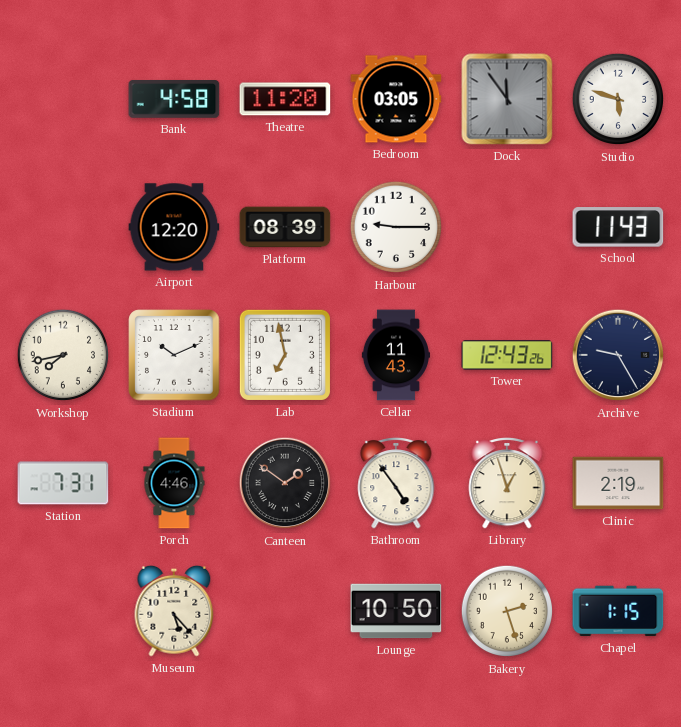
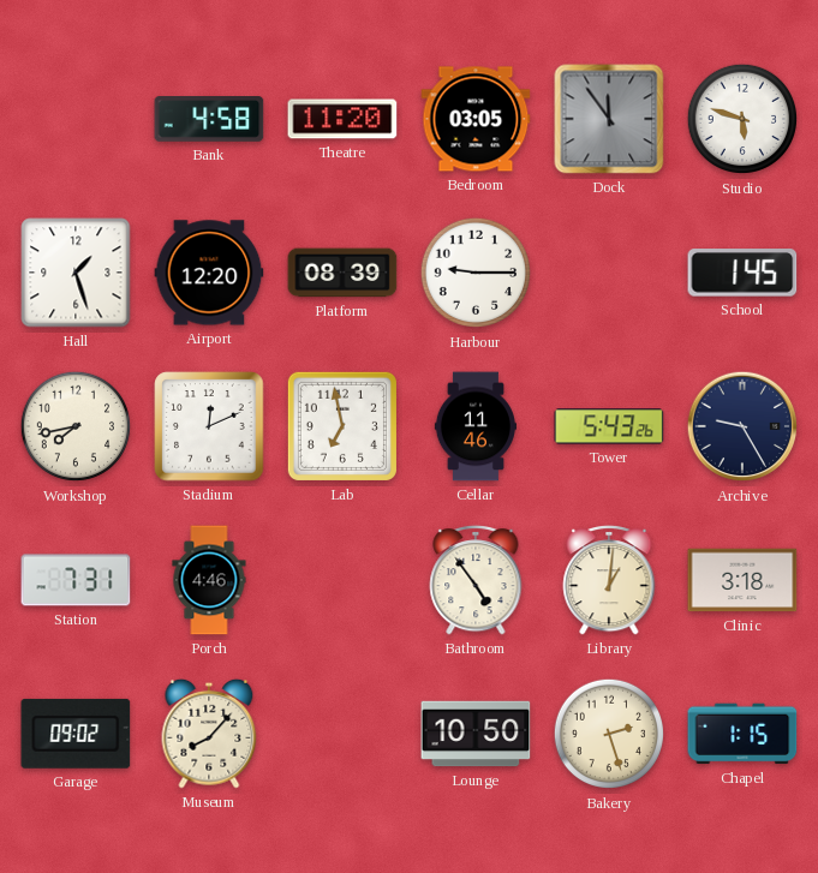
Hall: none -> 1:27 (76, 273)
School: 11:43 -> 1:45 (742, 273)
Stadium: 10:11 -> 12:11 (209, 426)
Cellar: 11:43 -> 11:46 (476, 426)
Tower: 12:43 -> 5:43 (609, 426)
Canteen: 1:51 -> none (285, 483)
Library: 12:57 -> 1:01 (609, 581)
Clinic: 2:19 -> 3:18 (742, 580)
Garage: none -> 09:02 (76, 734)
Museum: 5:23 -> 8:07 (209, 734)
